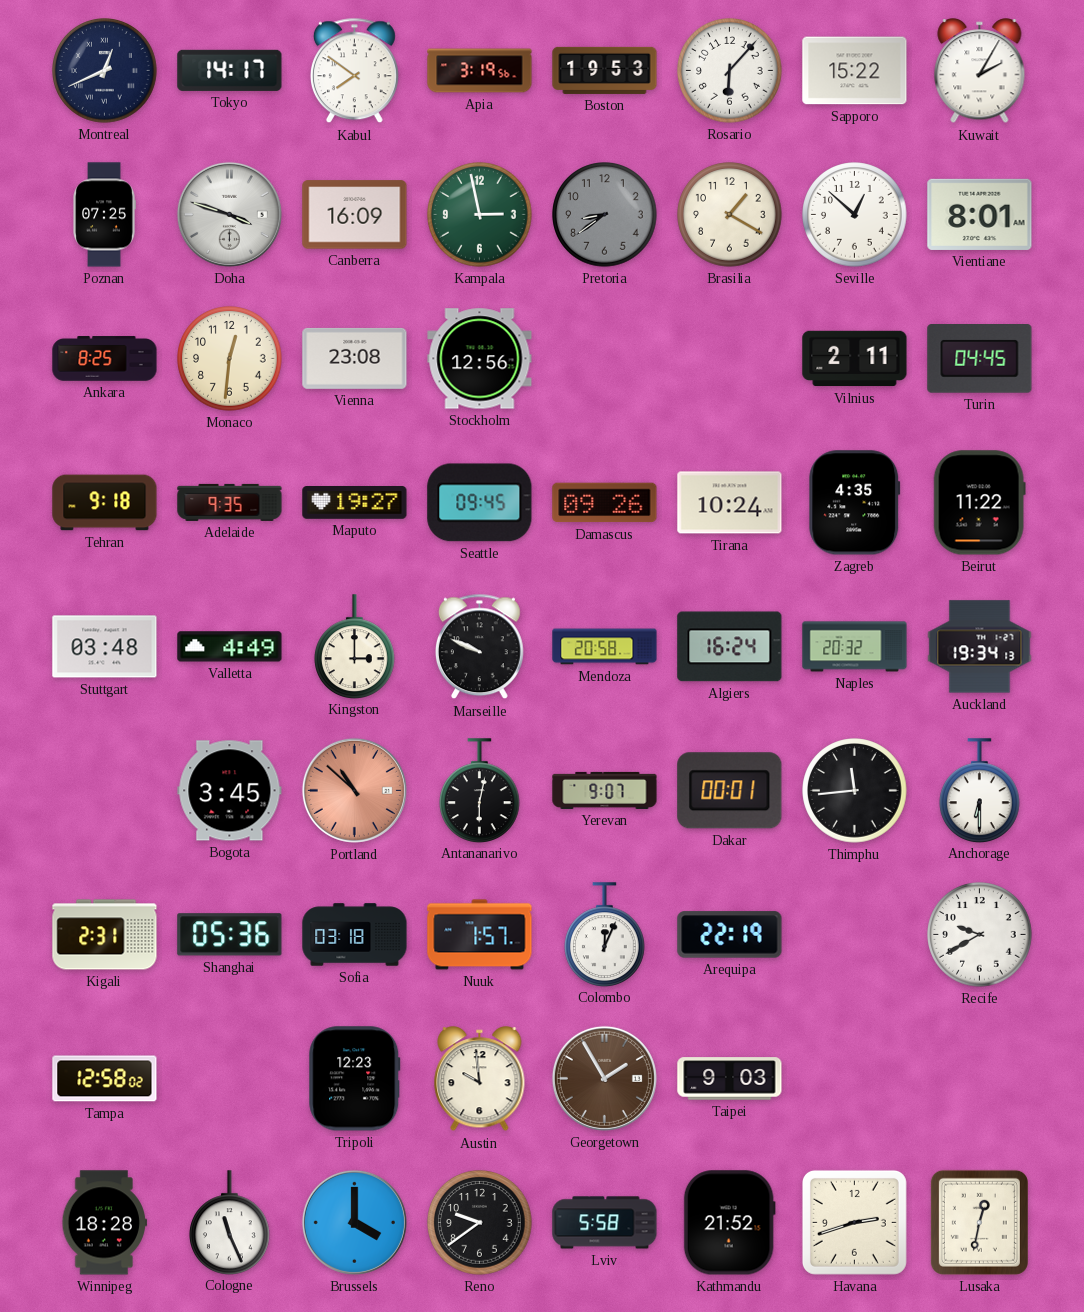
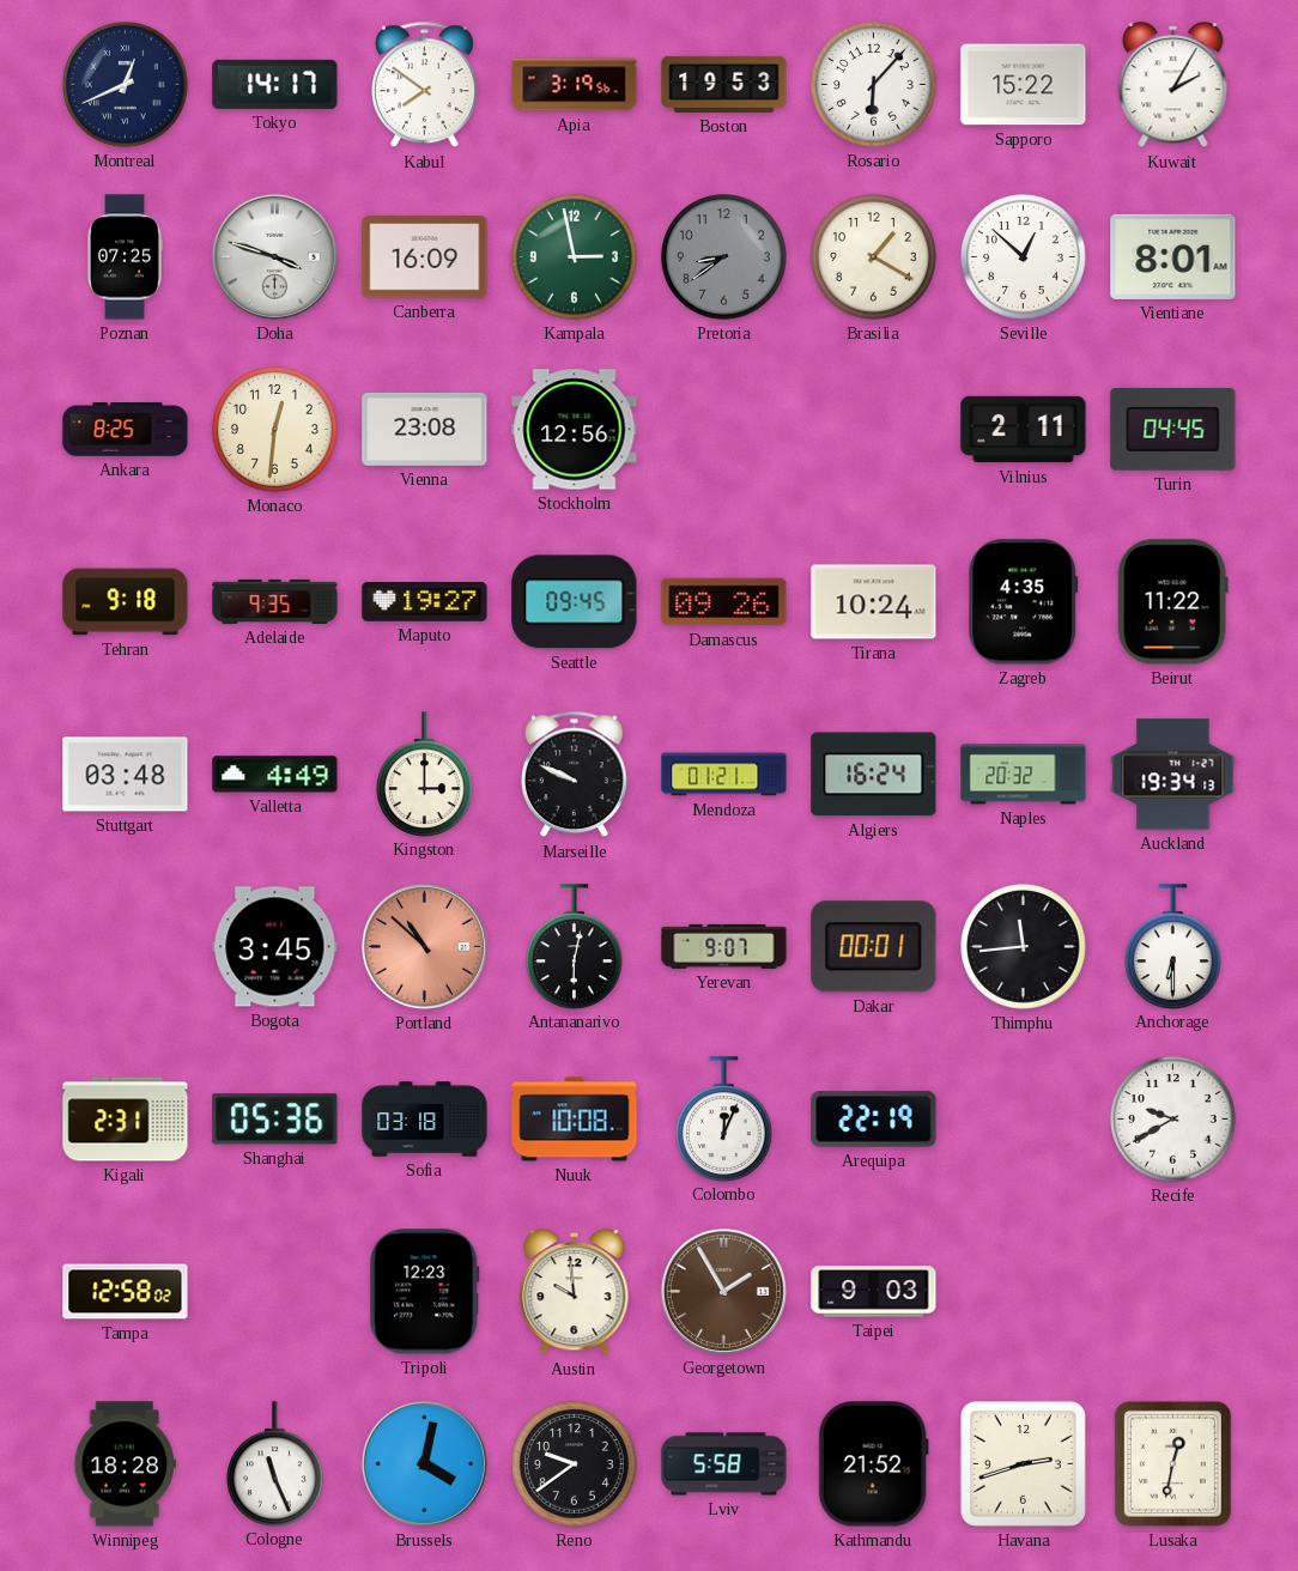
Mendoza: 20:58 -> 01:21 (724, 775)
Nuuk: 1:57 -> 10:08 (575, 1120)
Brussels: 4:00 -> 4:02 (424, 1463)
